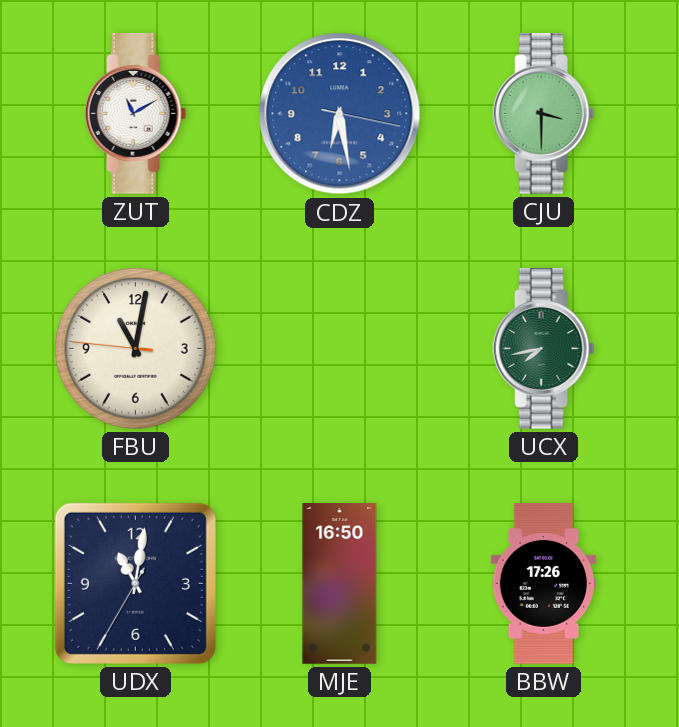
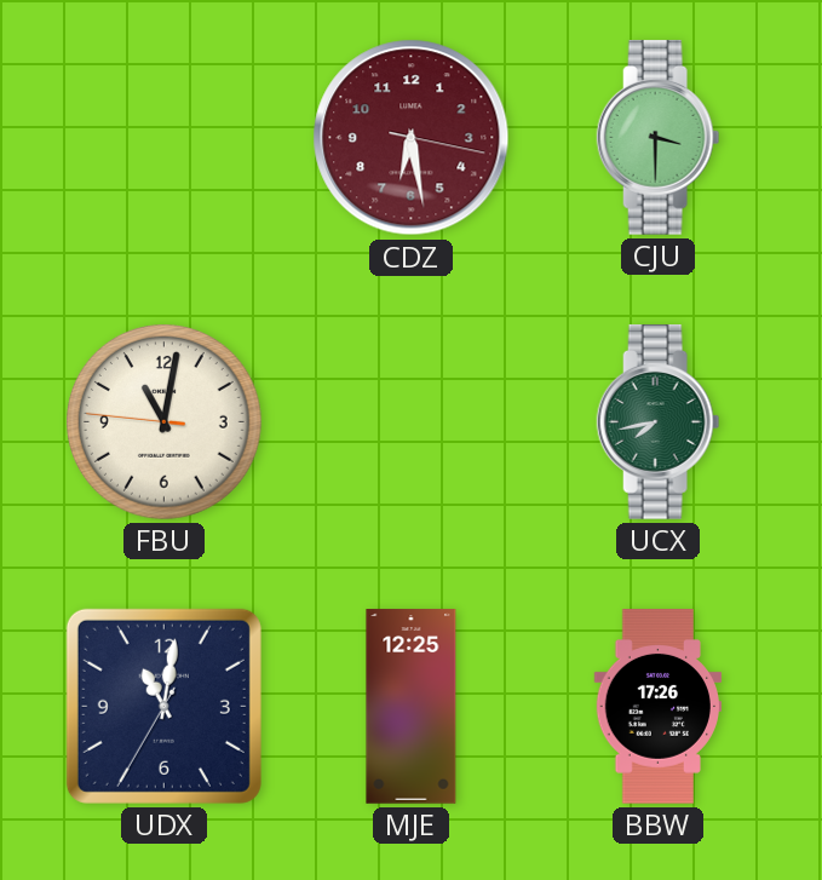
ZUT: 11:10 -> none (136, 114)
CDZ dial: blue -> burgundy (412, 138)
MJE: 16:50 -> 12:25 (412, 707)
